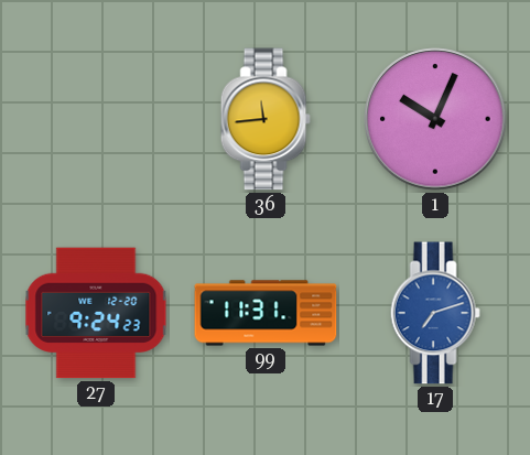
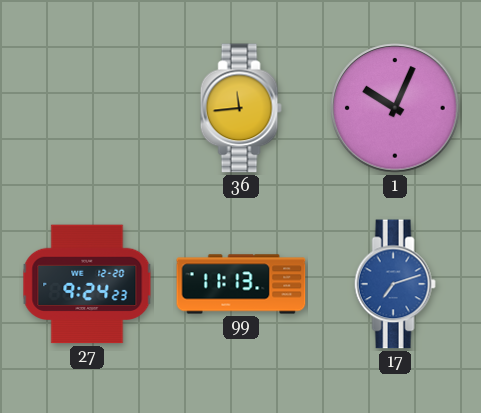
99: 11:31 -> 11:13 (241, 284)
